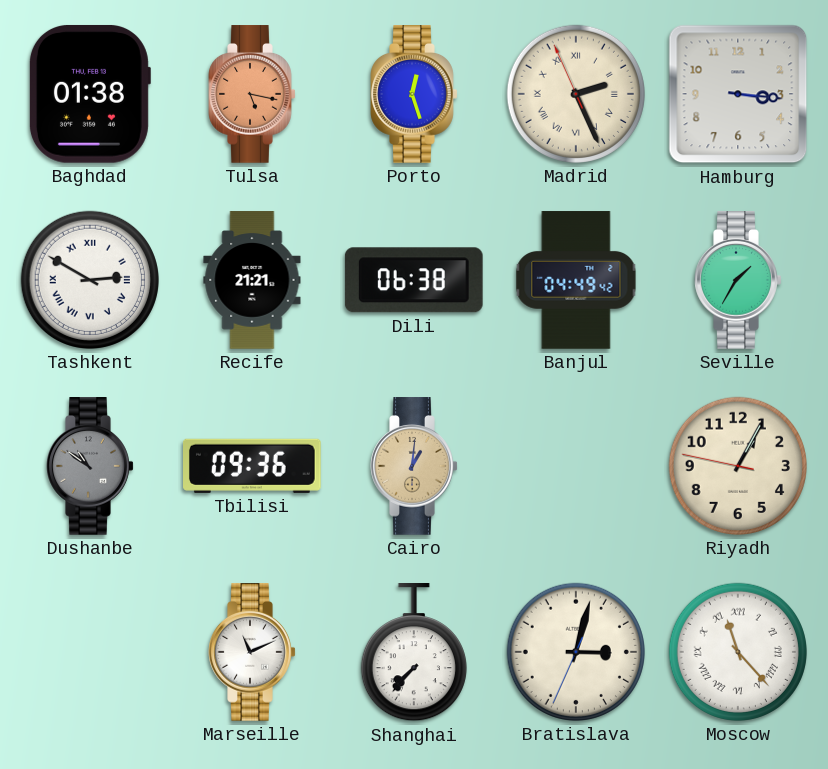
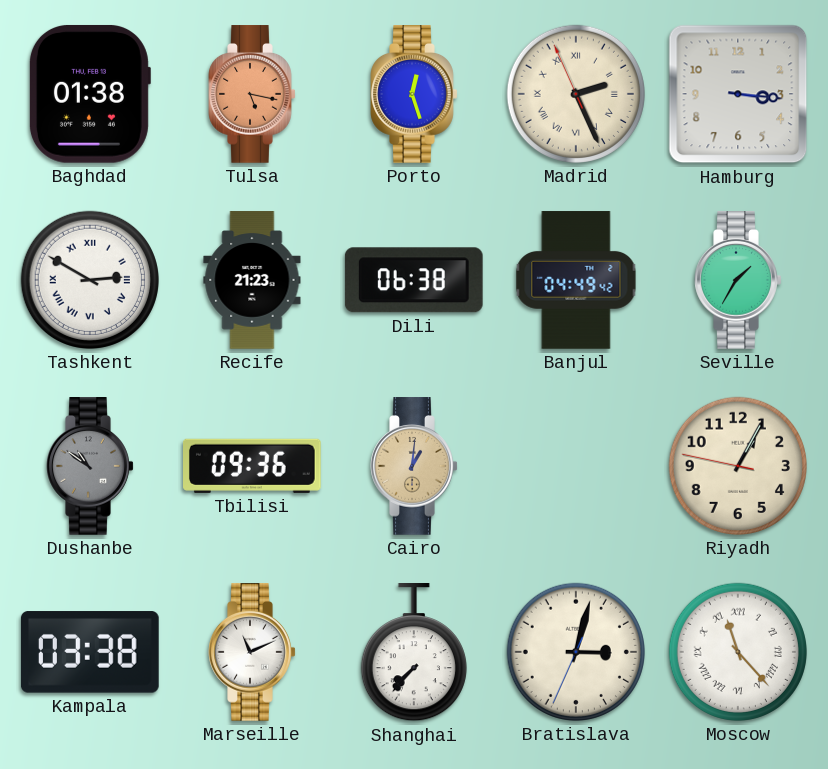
Recife: 21:21 -> 21:23 (252, 280)
Kampala: none -> 03:38 (90, 652)
